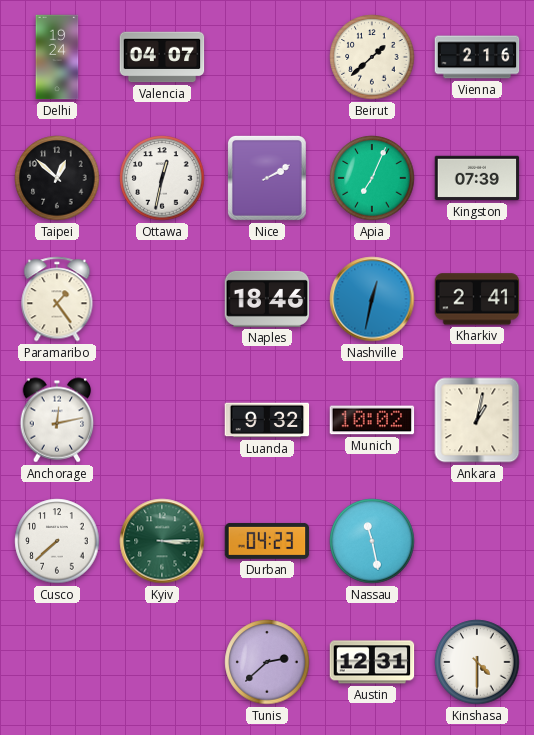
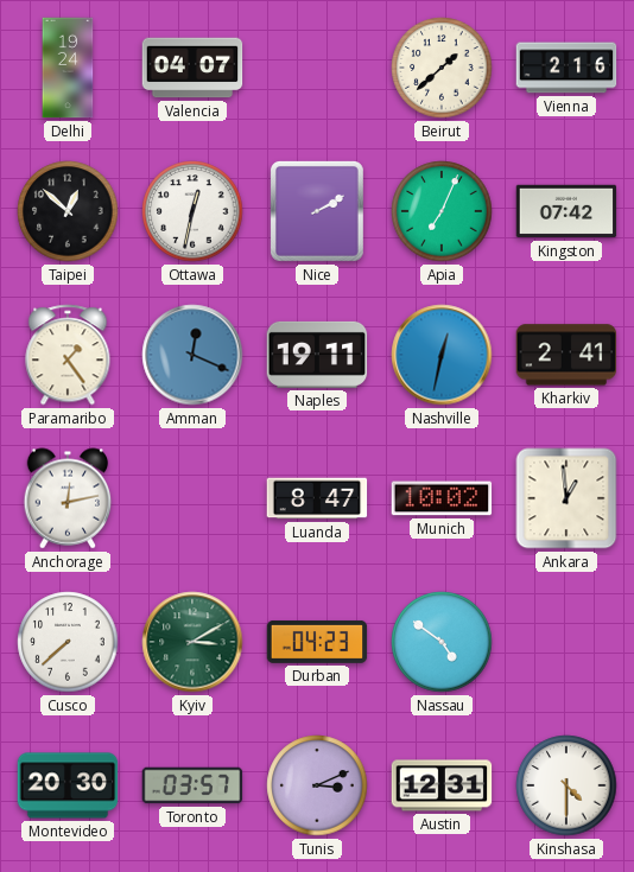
Kingston: 07:39 -> 07:42 (566, 211)
Amman: none -> 12:19 (192, 355)
Naples: 18:46 -> 19:11 (317, 355)
Luanda: 9:32 -> 8:47 (317, 498)
Ankara: 1:02 -> 12:59 (566, 498)
Kyiv: 3:15 -> 3:10 (192, 642)
Nassau: 11:28 -> 4:51 (442, 642)
Montevideo: none -> 20:30 (68, 785)
Toronto: none -> 03:57 (192, 785)
Tunis: 2:38 -> 3:11 (317, 785)
